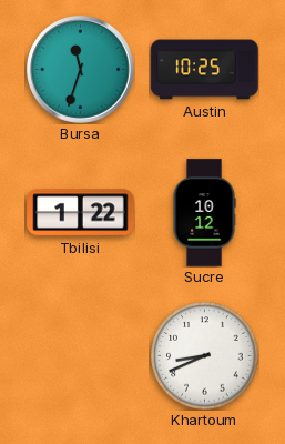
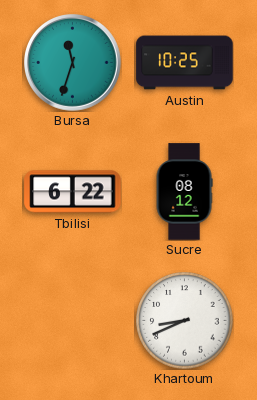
Tbilisi: 1:22 -> 6:22 (73, 192)
Sucre: 10:12 -> 08:12 (184, 192)
